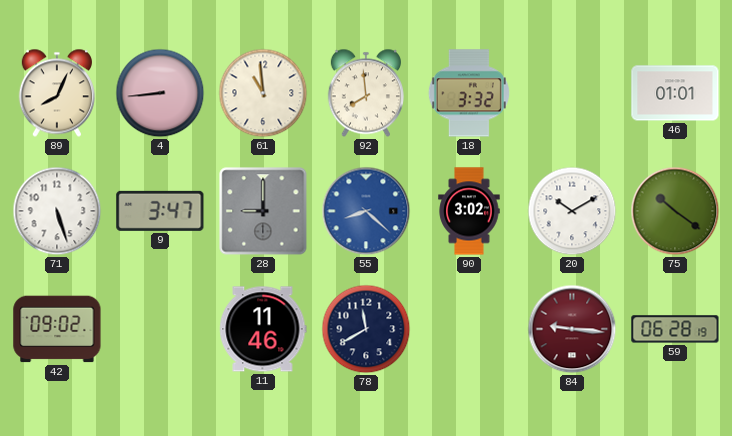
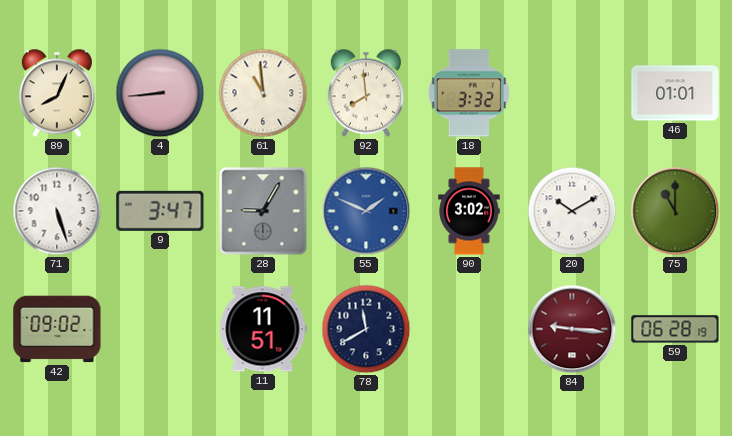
28: 9:00 -> 9:05 (263, 211)
55: 8:22 -> 1:49 (366, 211)
75: 10:21 -> 11:00 (675, 211)
11: 11:46 -> 11:51 (263, 329)
